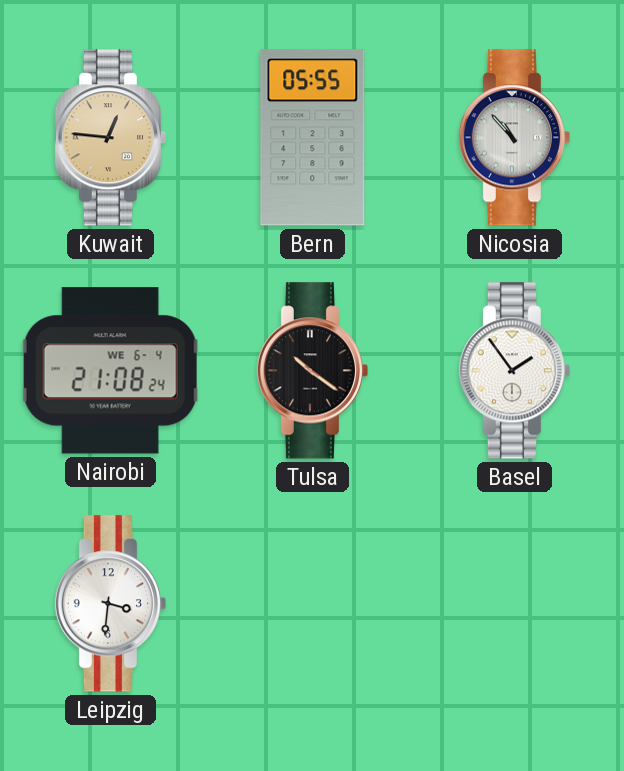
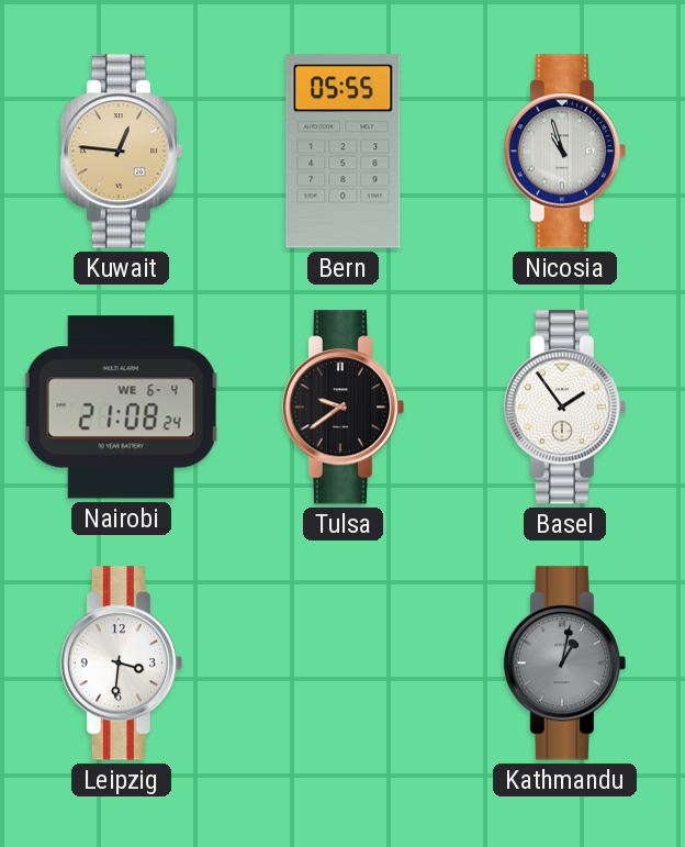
Nicosia: 10:53 -> 10:57 (564, 152)
Tulsa: 10:21 -> 9:39 (343, 408)
Kathmandu: none -> 1:02 (564, 664)
